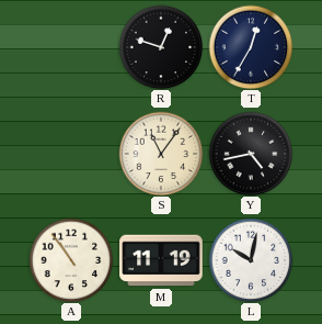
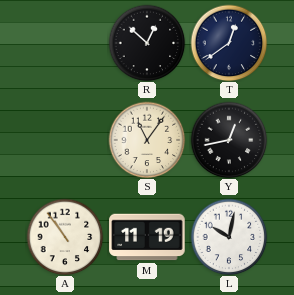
R: 12:48 -> 12:52 (147, 43)
T: 12:35 -> 12:39 (229, 43)
Y: 4:43 -> 12:43 (229, 140)
